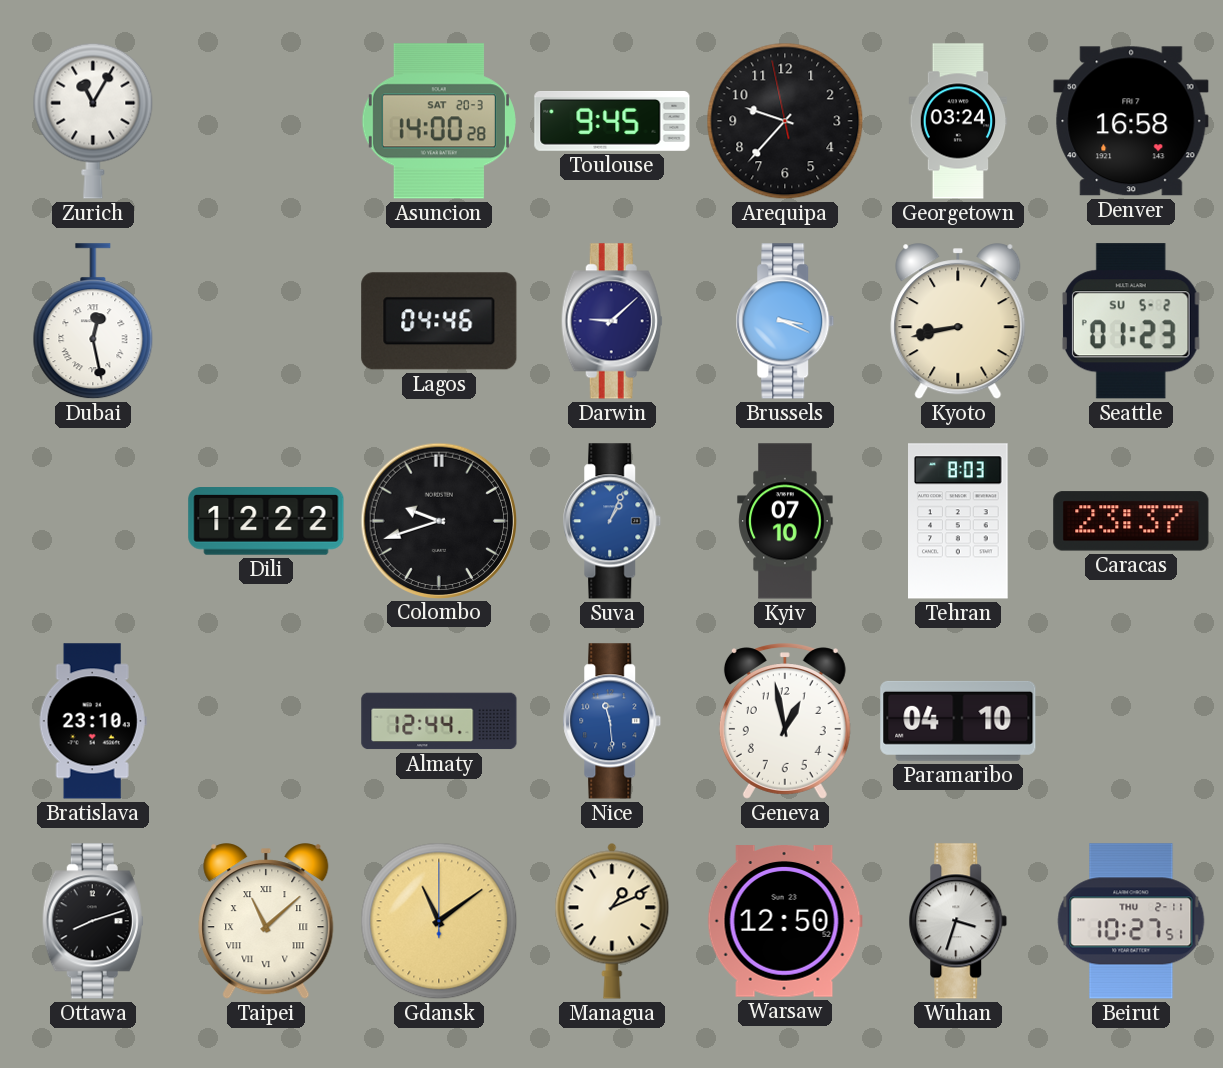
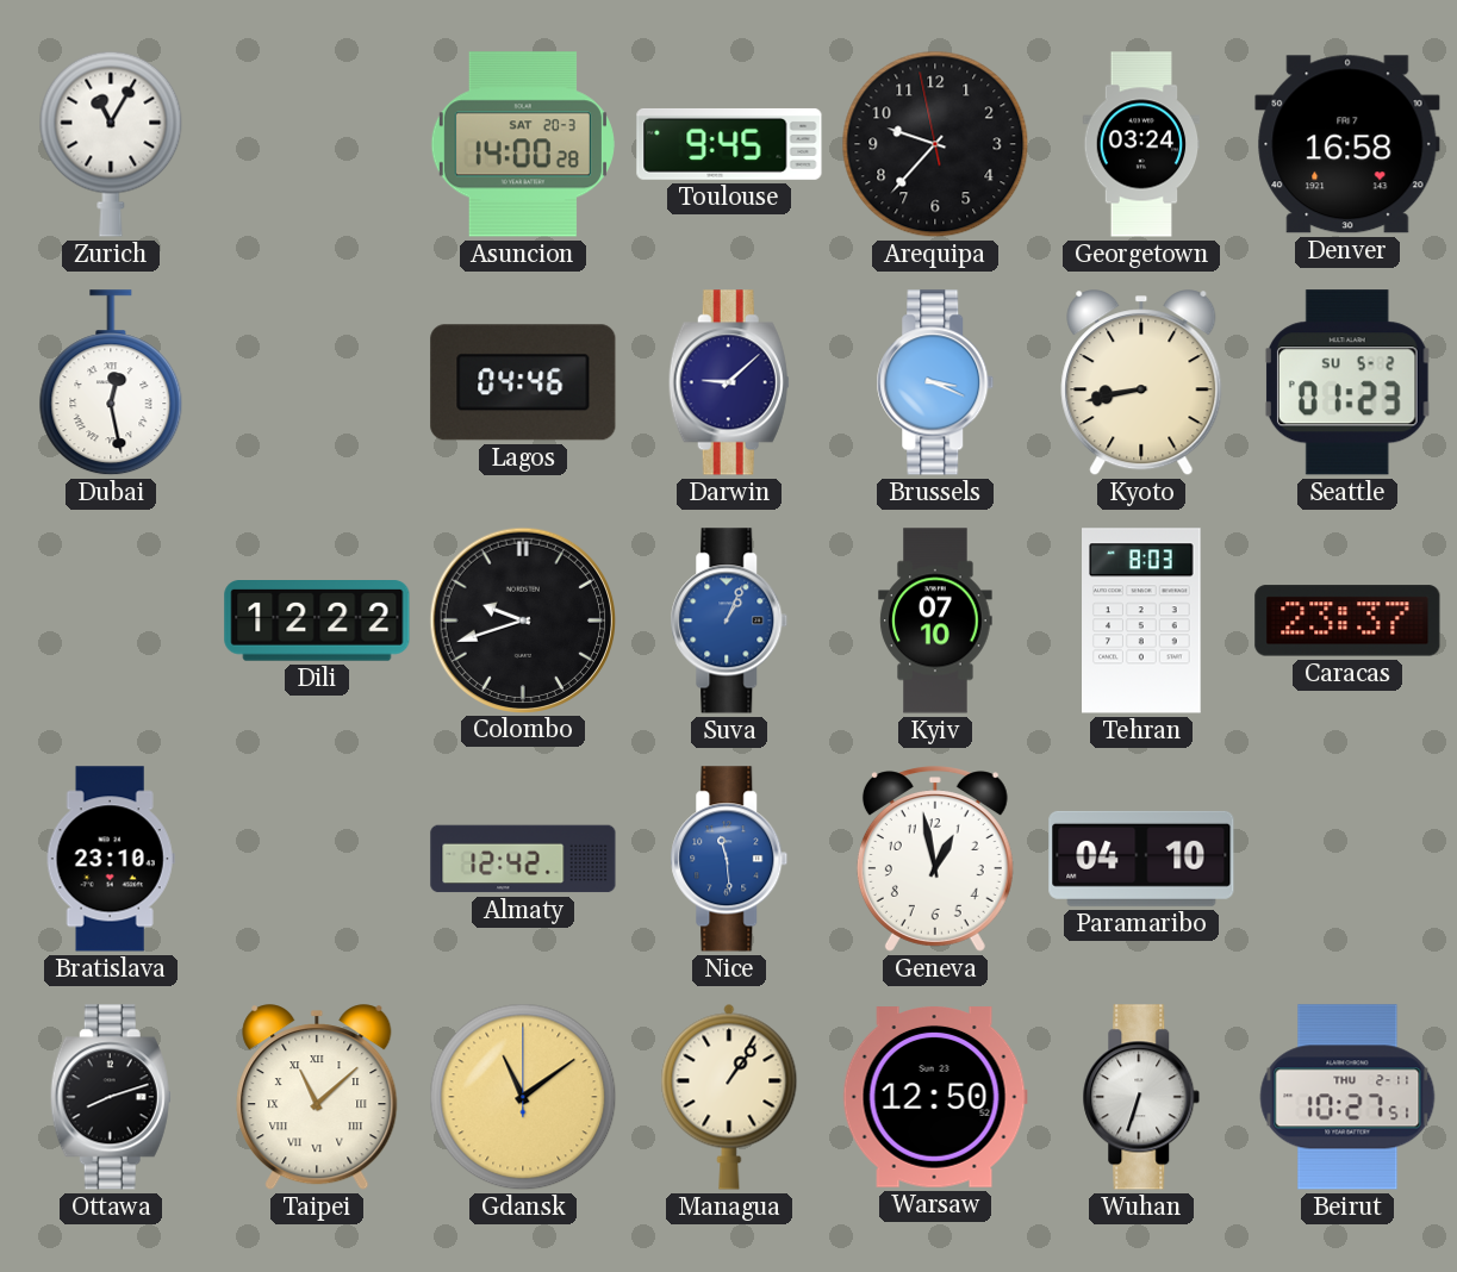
Almaty: 12:44 -> 12:42 (523, 859)
Managua: 1:11 -> 1:06 (729, 1097)
Wuhan: 3:33 -> 6:33 (1141, 1097)
